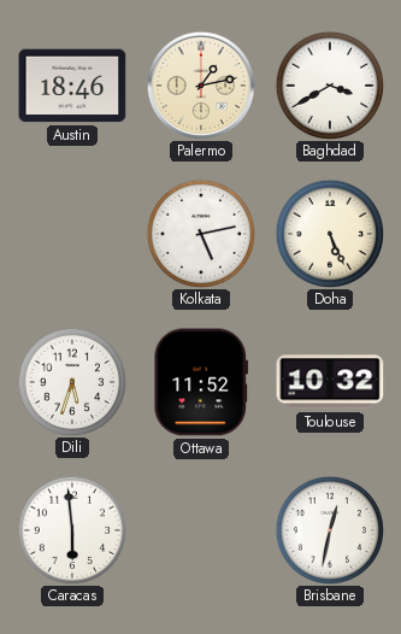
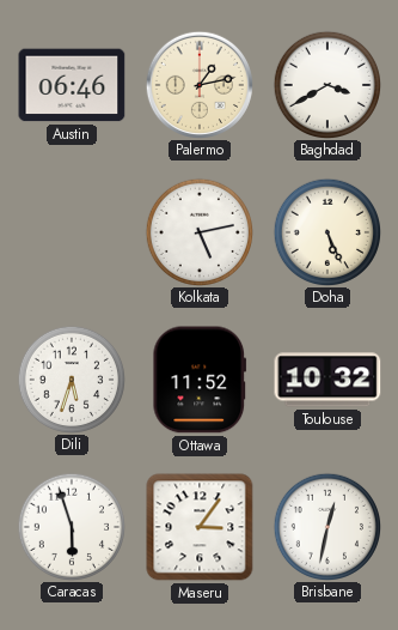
Austin: 18:46 -> 06:46 (72, 85)
Caracas: 5:59 -> 5:57 (71, 526)
Maseru: none -> 3:06 (200, 527)
